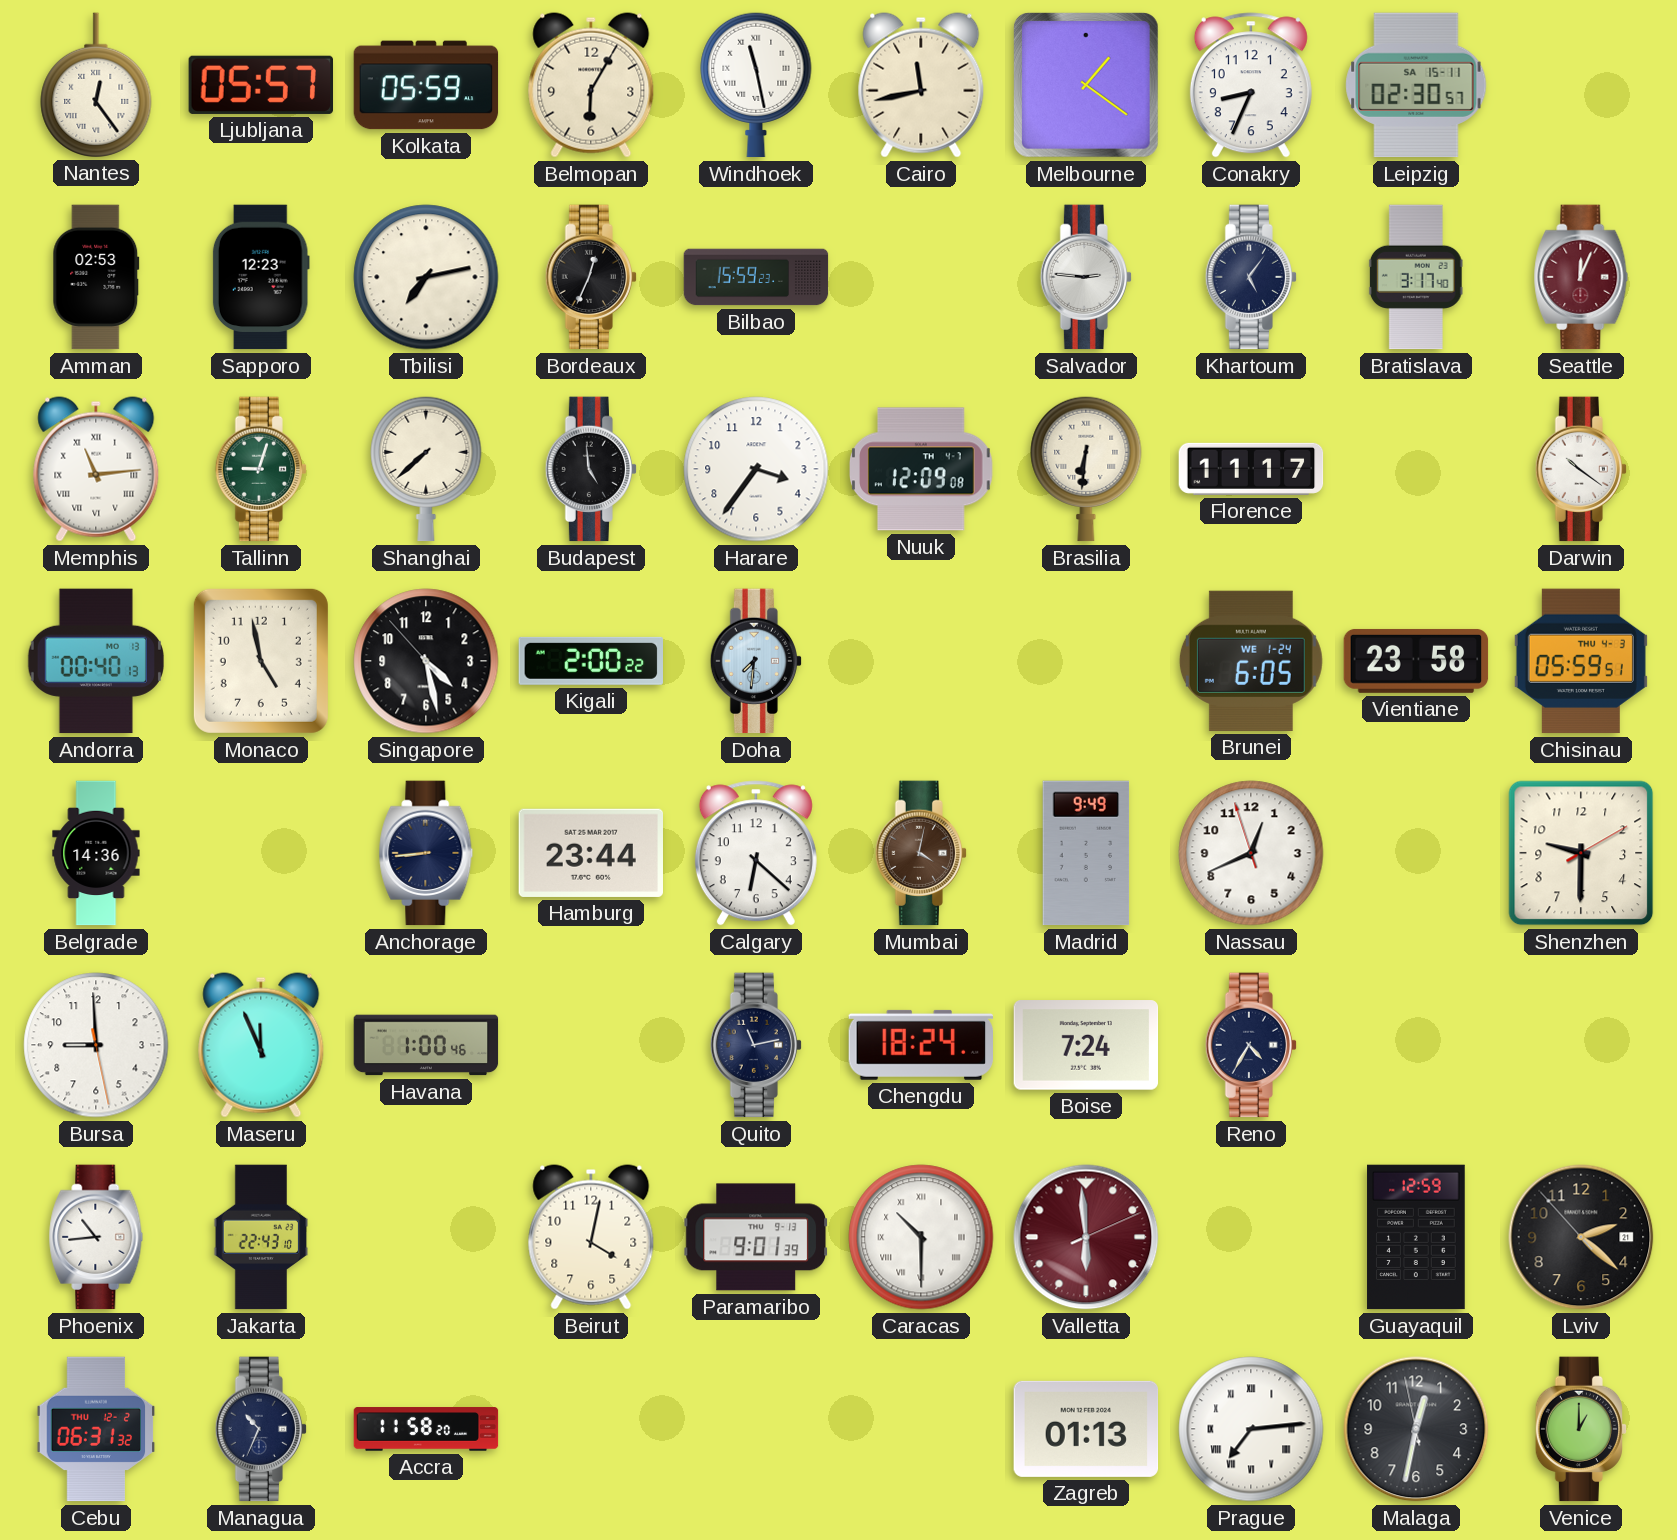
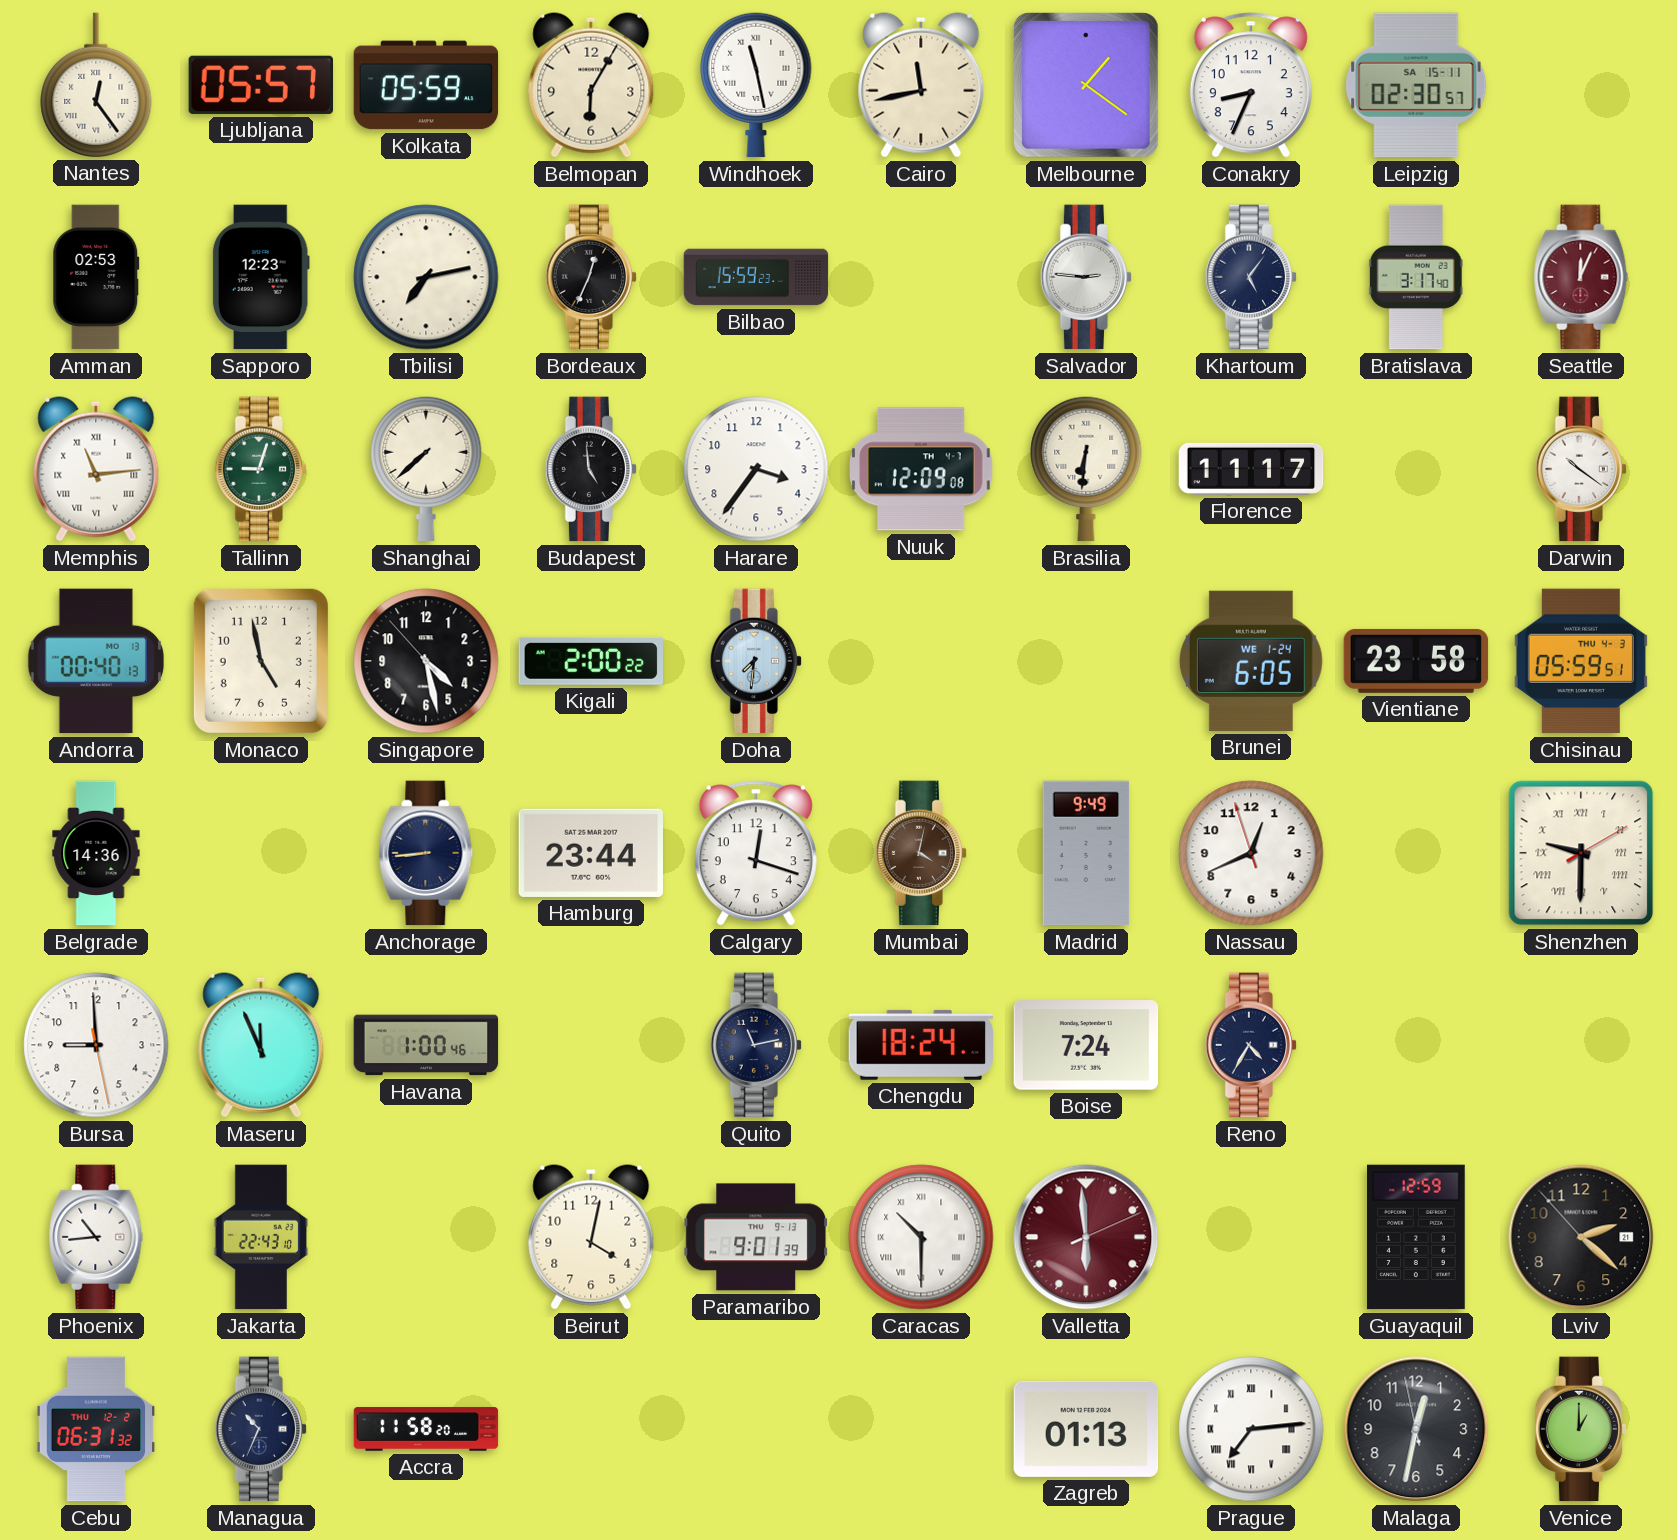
Calgary: 6:22 -> 12:18 (756, 853)
Shenzhen numerals: Arabic -> Roman (1581, 853)
